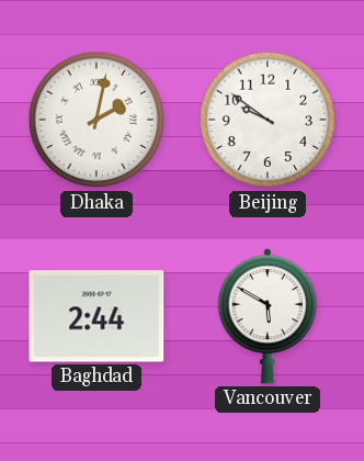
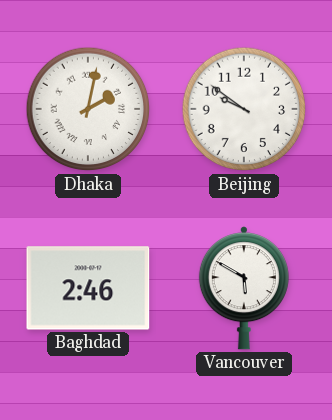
Baghdad: 2:44 -> 2:46 (88, 288)
